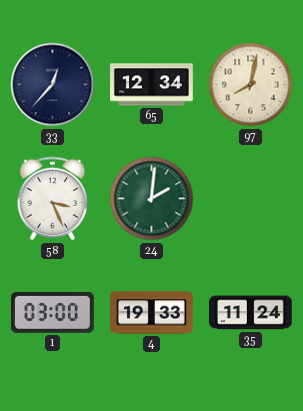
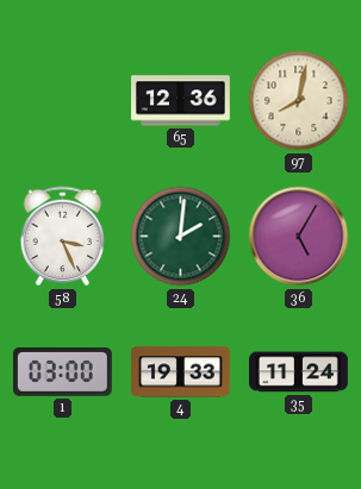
33: 12:37 -> none (53, 85)
65: 12:34 -> 12:36 (181, 101)
36: none -> 5:05 (299, 237)
